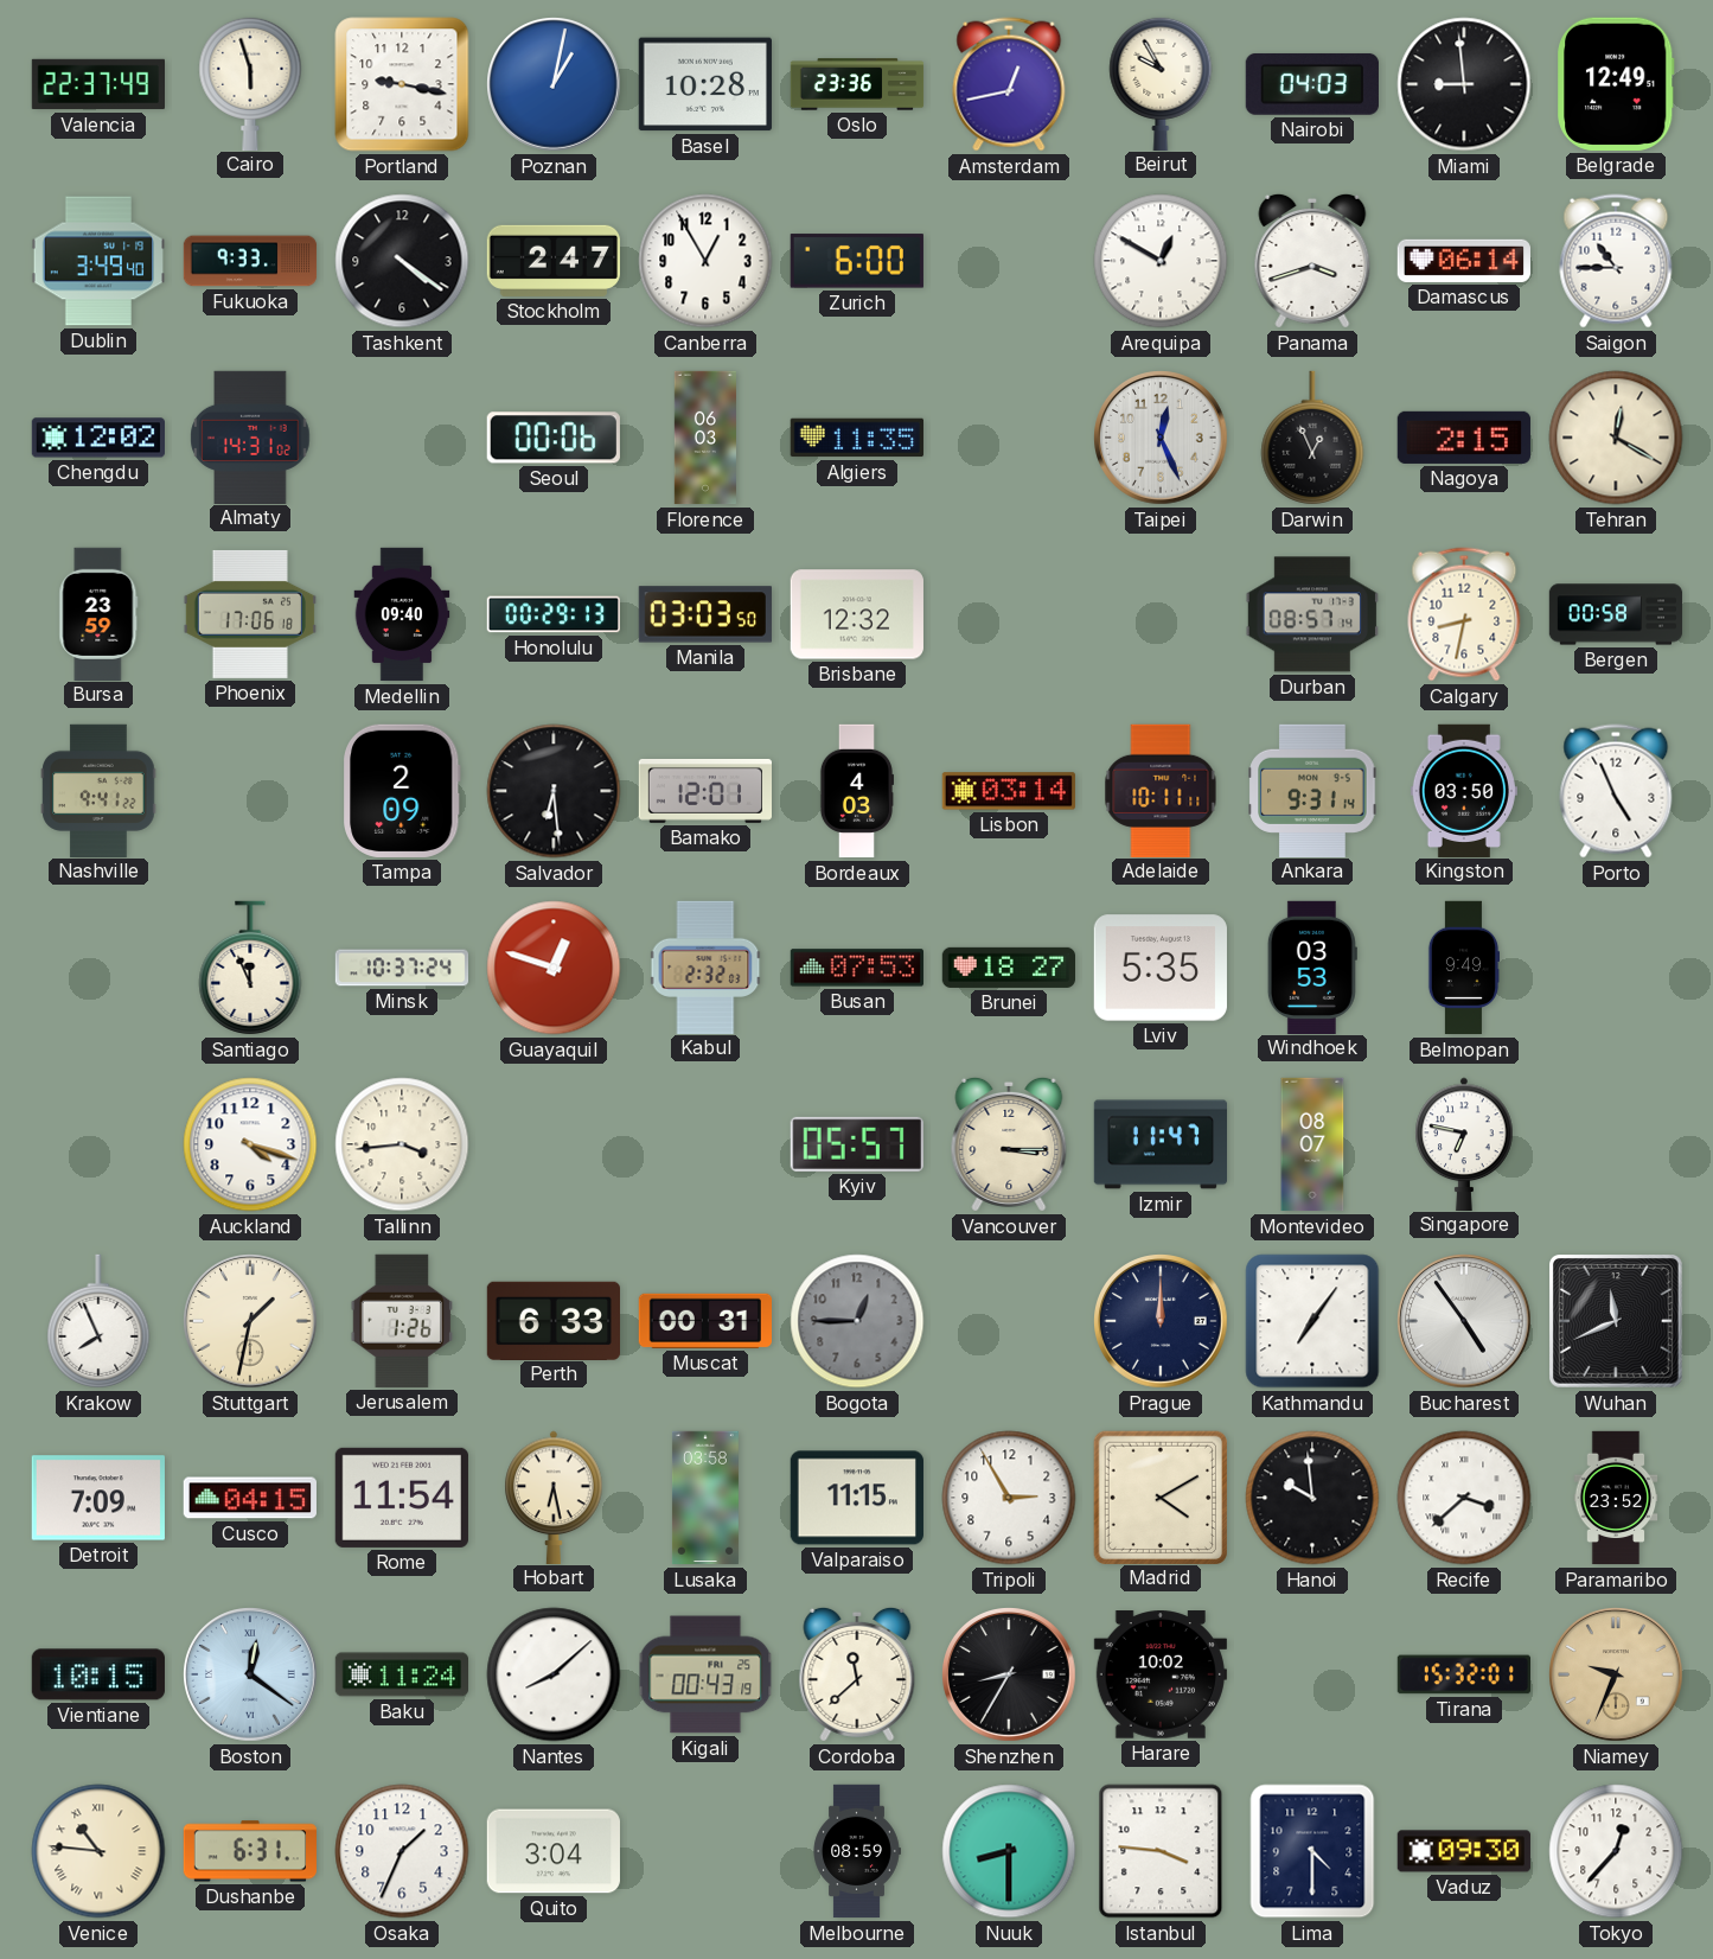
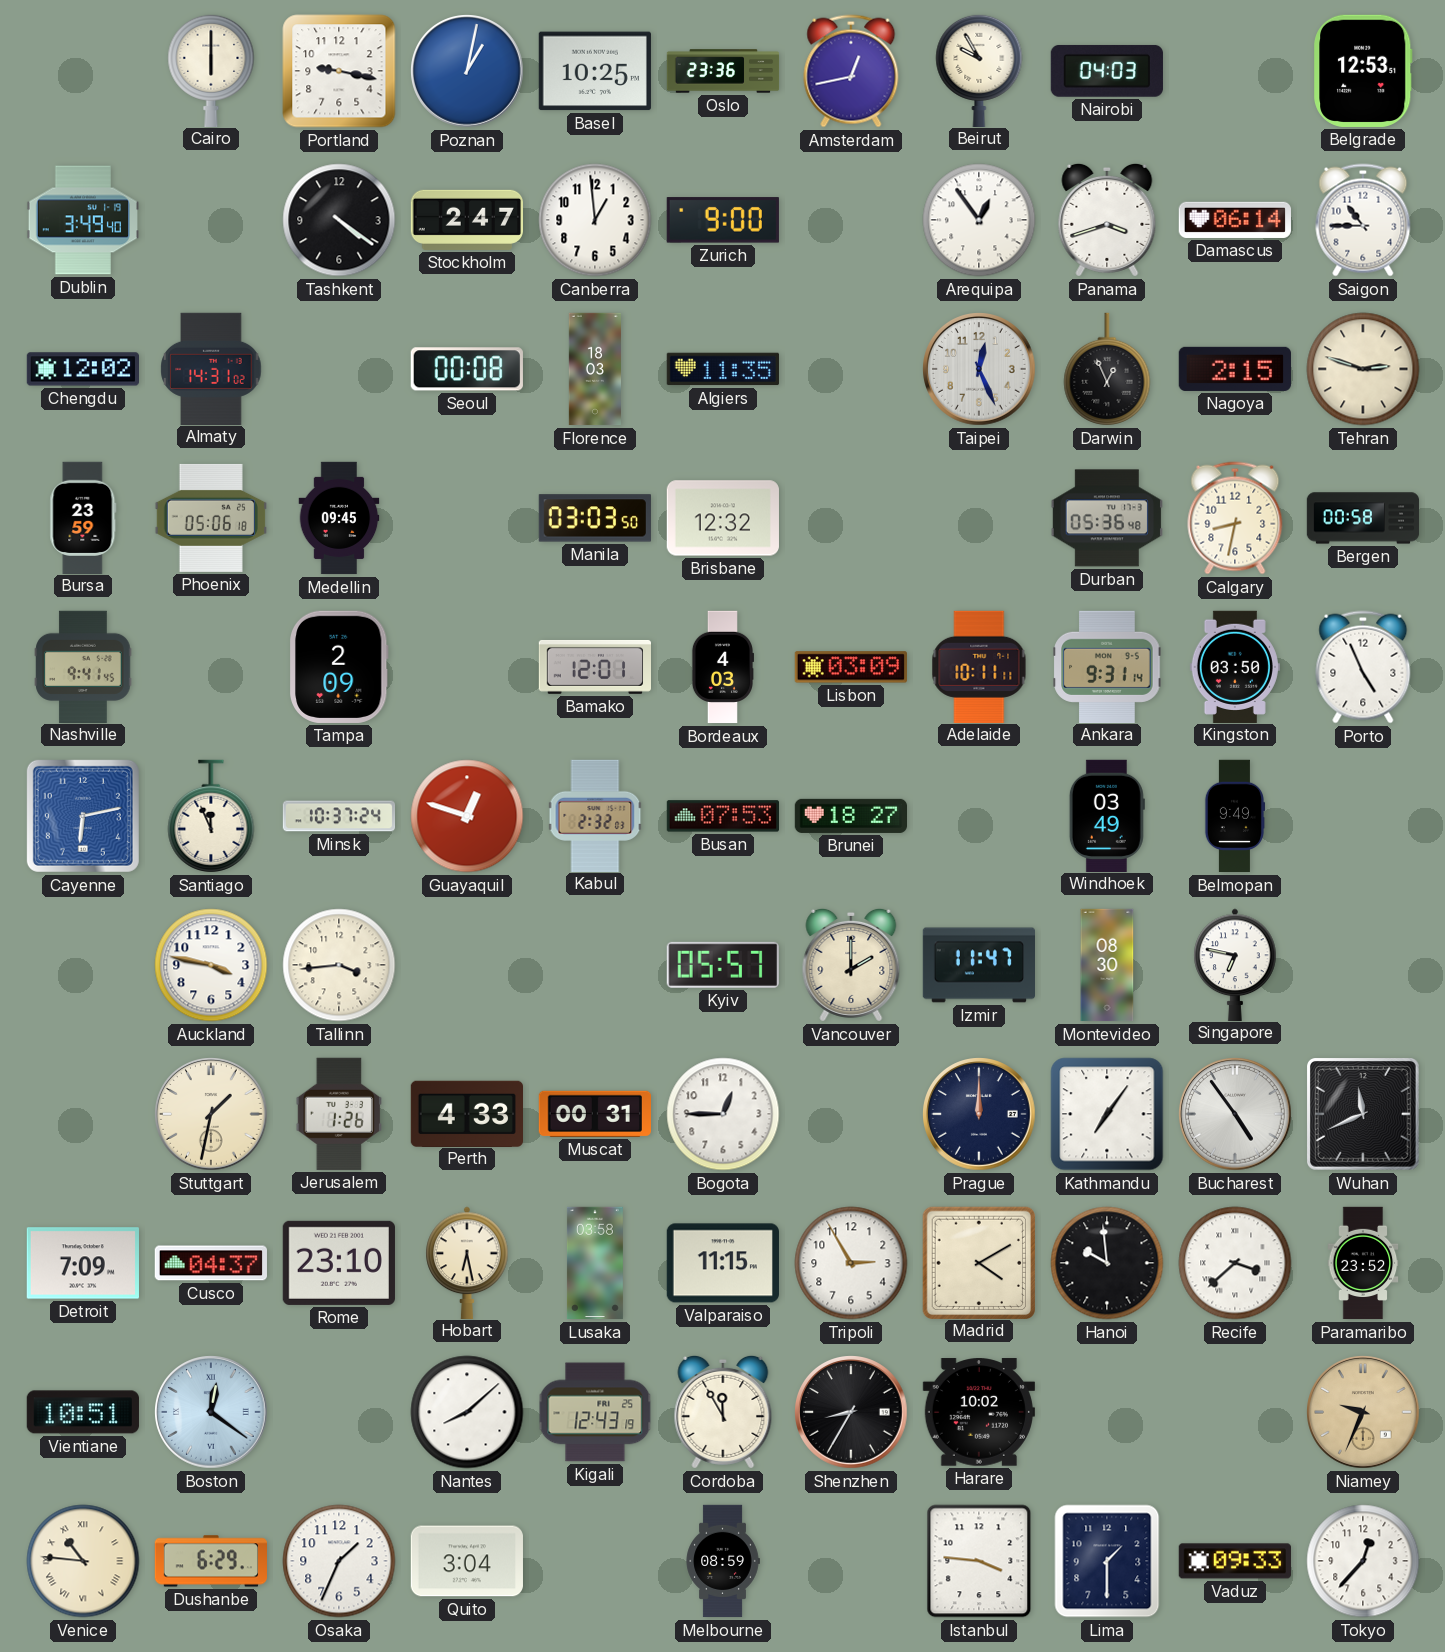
Valencia: 22:37 -> none (97, 84)
Cairo: 5:57 -> 6:00 (211, 70)
Basel: 10:28 -> 10:25 (595, 71)
Miami: 8:59 -> none (1464, 84)
Belgrade: 12:49 -> 12:53 (1364, 71)
Fukuoka: 9:33 -> none (250, 261)
Canberra: 12:55 -> 12:59 (595, 220)
Zurich: 6:00 -> 9:00 (723, 220)
Arequipa: 12:50 -> 12:54 (979, 220)
Seoul: 00:06 -> 00:08 (467, 369)
Florence: 06:03 -> 18:03 (595, 369)
Tehran: 12:20 -> 2:48 (1363, 369)
Phoenix: 17:06 -> 05:06 (211, 518)
Medellin: 09:40 -> 09:45 (339, 518)
Honolulu: 00:29 -> none (552, 614)
Durban: 08:57 -> 05:36 (1107, 518)
Nashville: 9:41:22 -> 9:41:45 (83, 666)
Salvador: 6:29 -> none (554, 791)
Lisbon: 03:14 -> 03:09 (851, 667)
Cayenne: none -> 6:13 (83, 816)
Lviv: 5:35 -> none (1161, 968)
Windhoek: 03:53 -> 03:49 (1107, 815)
Auckland: 4:18 -> 3:47 (211, 965)
Vancouver: 3:15 -> 2:00 (851, 965)
Montevideo: 08:07 -> 08:30 (1107, 965)
Krakow: 7:56 -> none (98, 1321)
Perth: 6:33 -> 4:33 (466, 1113)
Bogota dial: grey -> white (723, 1114)
Cusco: 04:15 -> 04:37 (211, 1263)
Rome: 11:54 -> 23:10 (339, 1263)
Vientiane: 10:15 -> 10:51 (83, 1412)
Baku: 11:24 -> none (401, 1674)
Kigali: 00:43 -> 12:43 (595, 1412)
Cordoba: 11:38 -> 11:55 (723, 1412)
Tirana: 15:32 -> none (1463, 1674)
Dushanbe: 6:31 -> 6:29 (210, 1561)
Nuuk: 8:30 -> none (1009, 1851)
Lima: 4:30 -> 1:30 (1107, 1561)
Vaduz: 09:30 -> 09:33 (1235, 1561)
